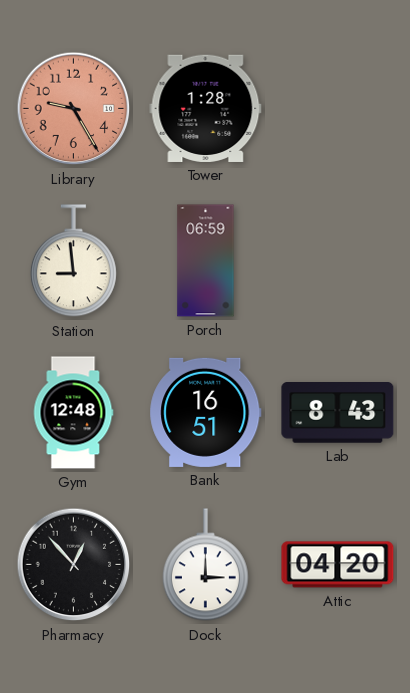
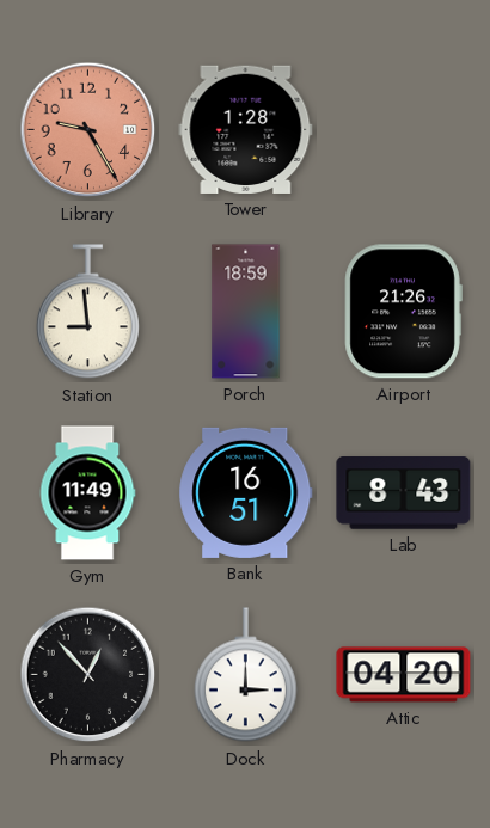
Porch: 06:59 -> 18:59 (246, 312)
Airport: none -> 21:26 (403, 312)
Gym: 12:48 -> 11:49 (87, 493)
